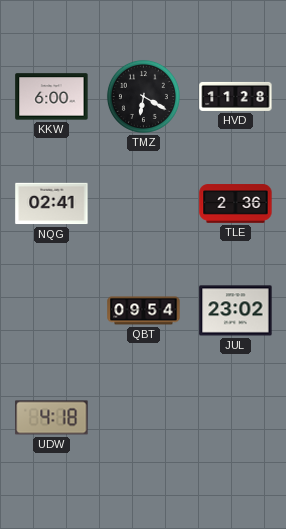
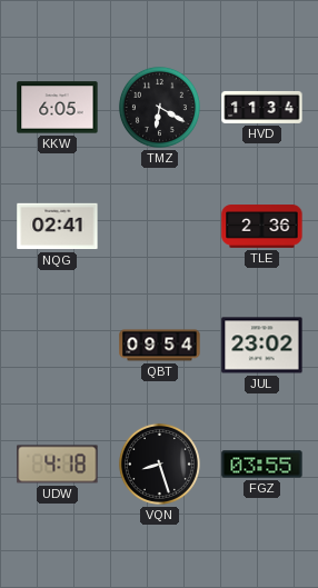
KKW: 6:00 -> 6:05 (58, 108)
HVD: 11:28 -> 11:34 (262, 107)
VQN: none -> 8:27 (159, 464)
FGZ: none -> 03:55 (262, 465)
